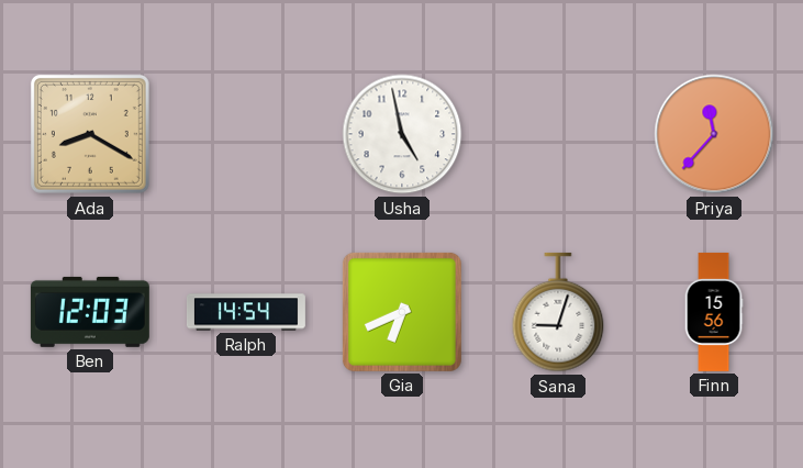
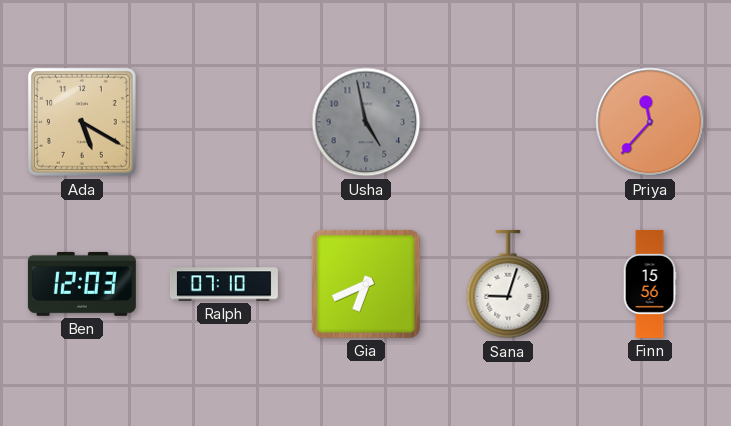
Ada: 8:20 -> 5:20 (82, 122)
Usha dial: white -> grey (366, 122)
Ralph: 14:54 -> 07:10 (224, 284)
